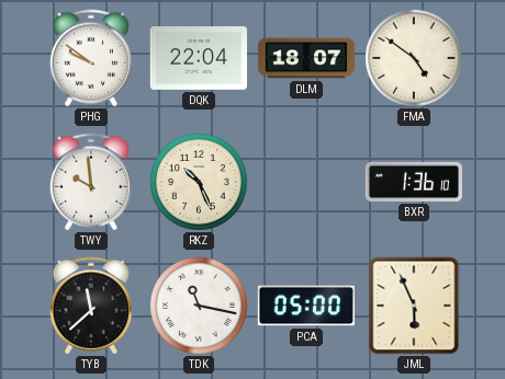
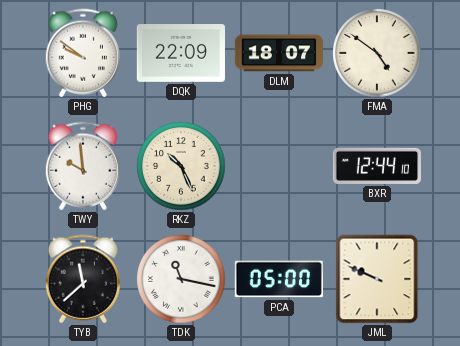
DQK: 22:04 -> 22:09 (180, 54)
BXR: 1:36 -> 12:44 (376, 166)
JML: 5:56 -> 9:49 (377, 279)
